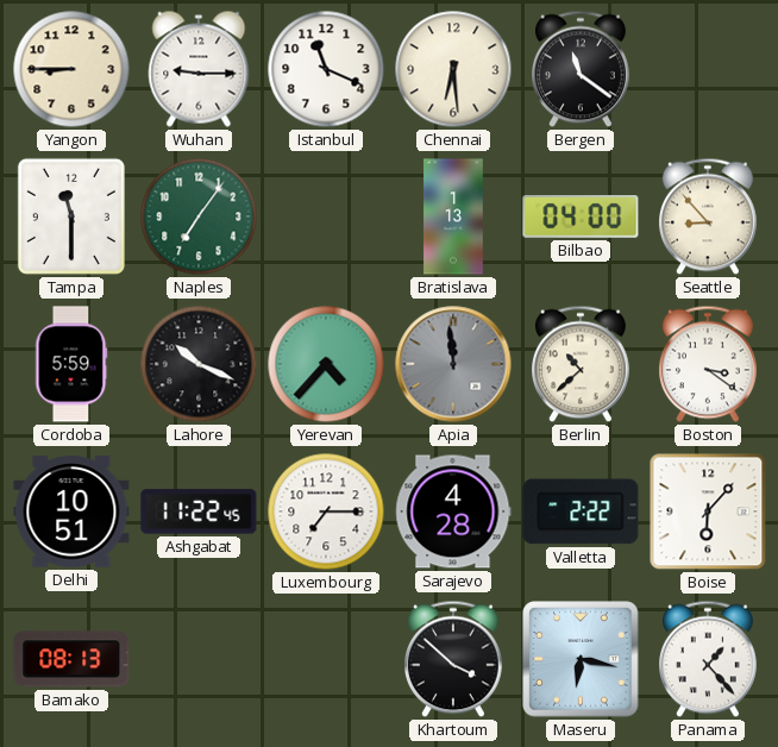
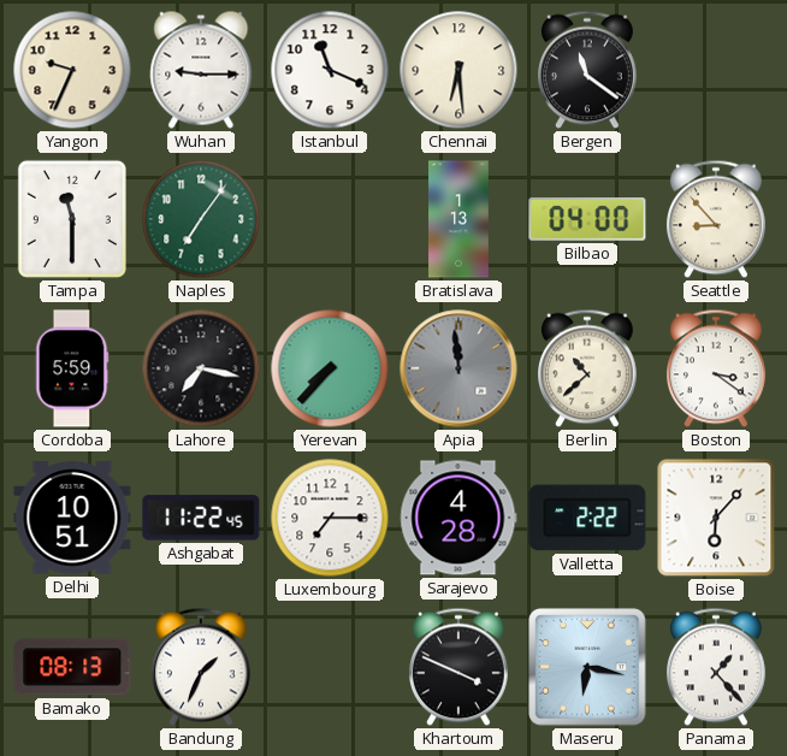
Yangon: 8:45 -> 9:34 (72, 70)
Lahore: 10:19 -> 7:17 (201, 368)
Yerevan: 4:37 -> 7:37 (330, 368)
Bandung: none -> 1:34 (202, 667)
Khartoum: 3:52 -> 3:49 (460, 667)
